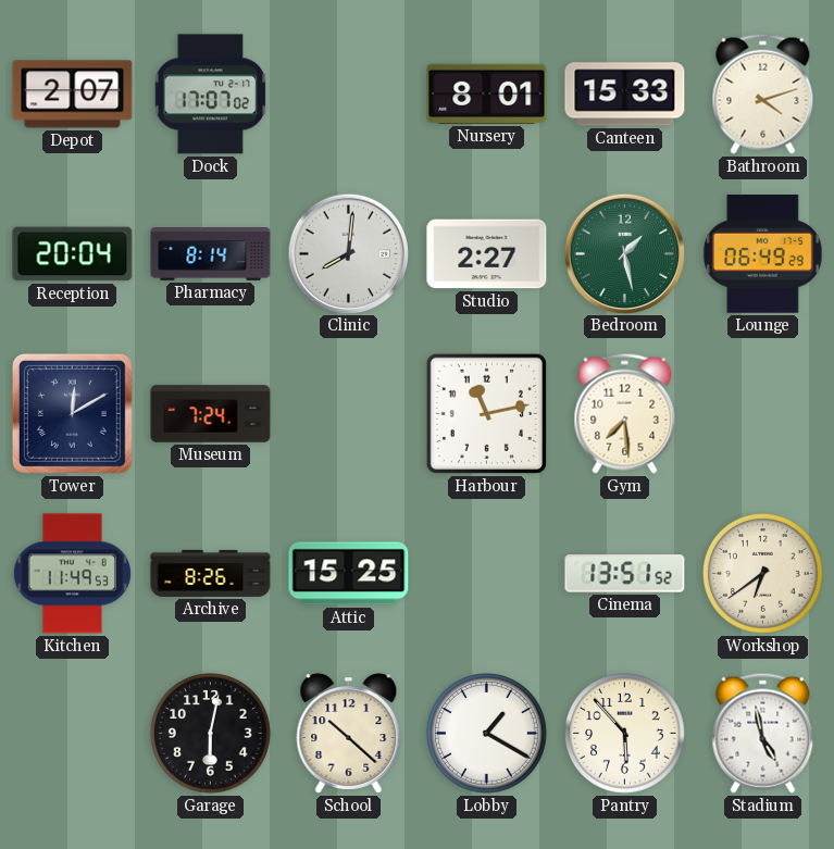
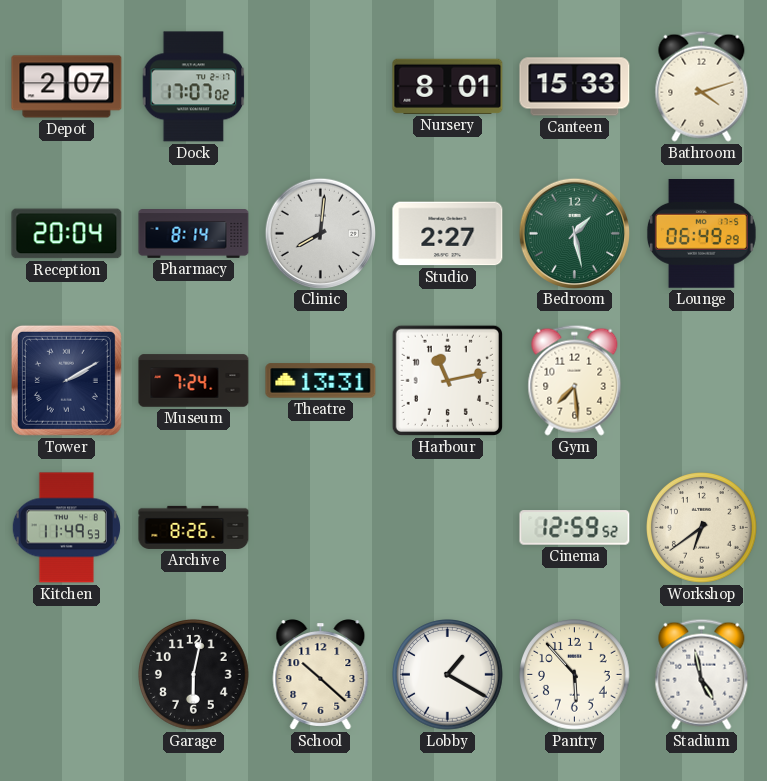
Tower: 12:10 -> 2:10 (66, 380)
Theatre: none -> 13:31 (321, 381)
Attic: 15:25 -> none (349, 574)
Cinema: 13:51 -> 12:59 (575, 528)
